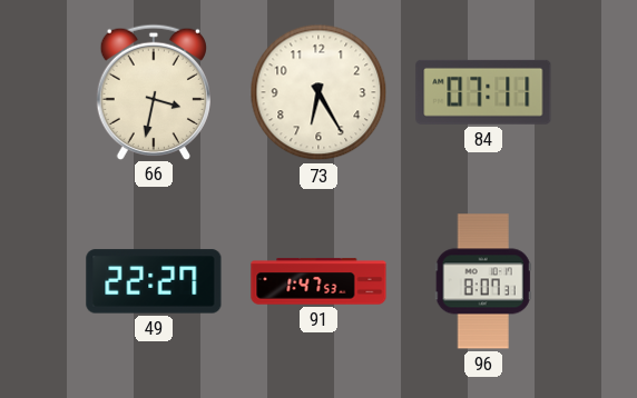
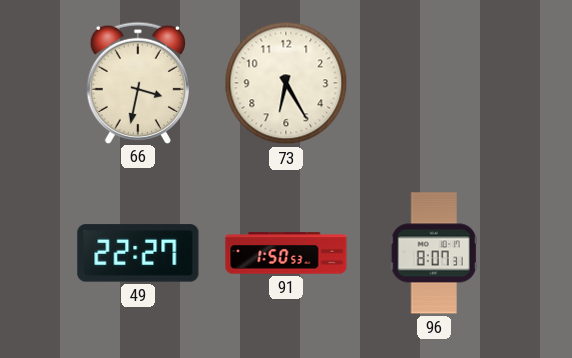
84: 07:11 -> none (483, 92)
91: 1:47 -> 1:50 (286, 253)
